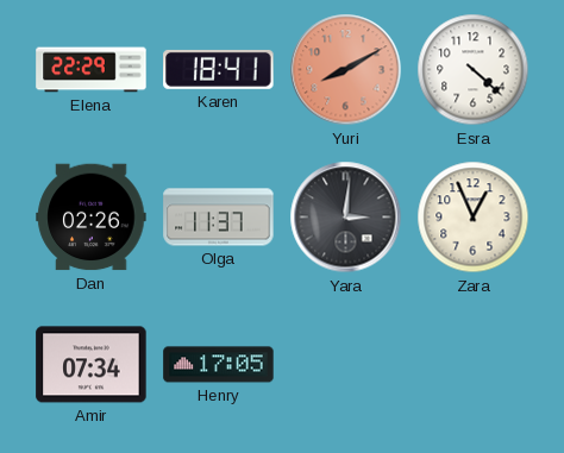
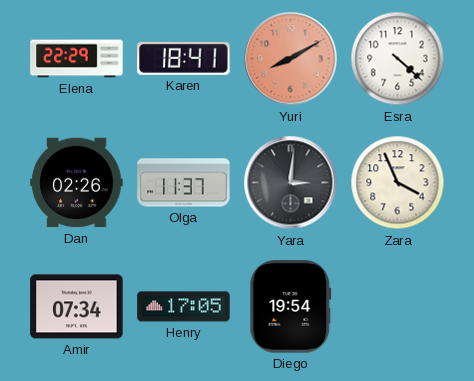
Zara: 12:56 -> 3:56 (398, 183)
Diego: none -> 19:54 (291, 307)
